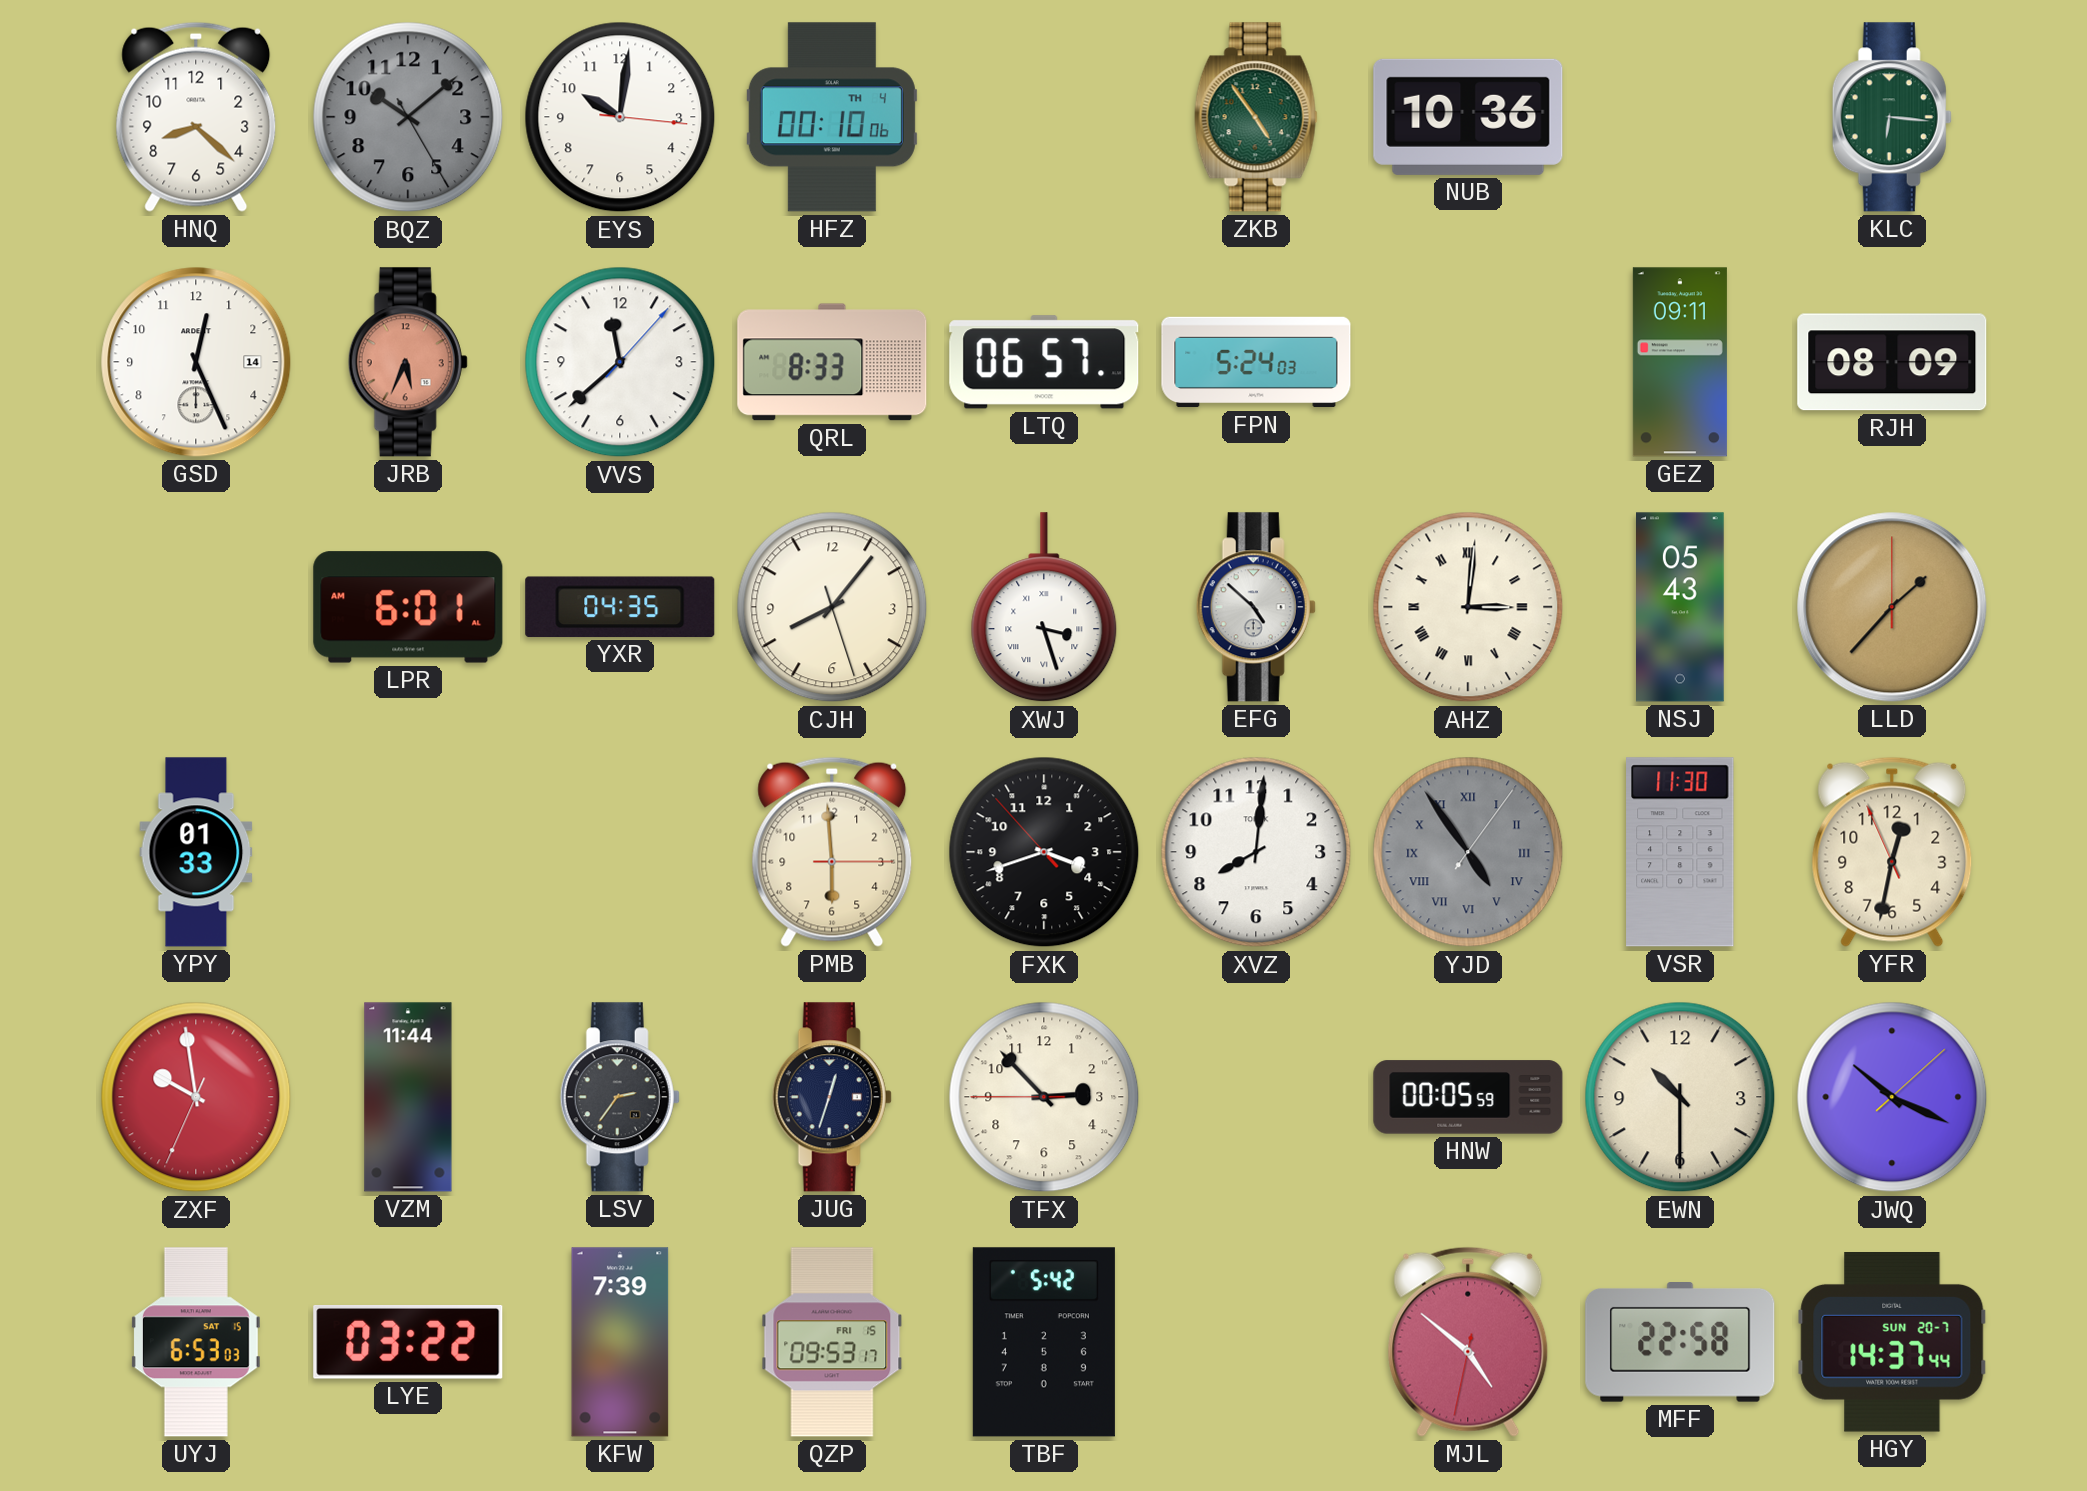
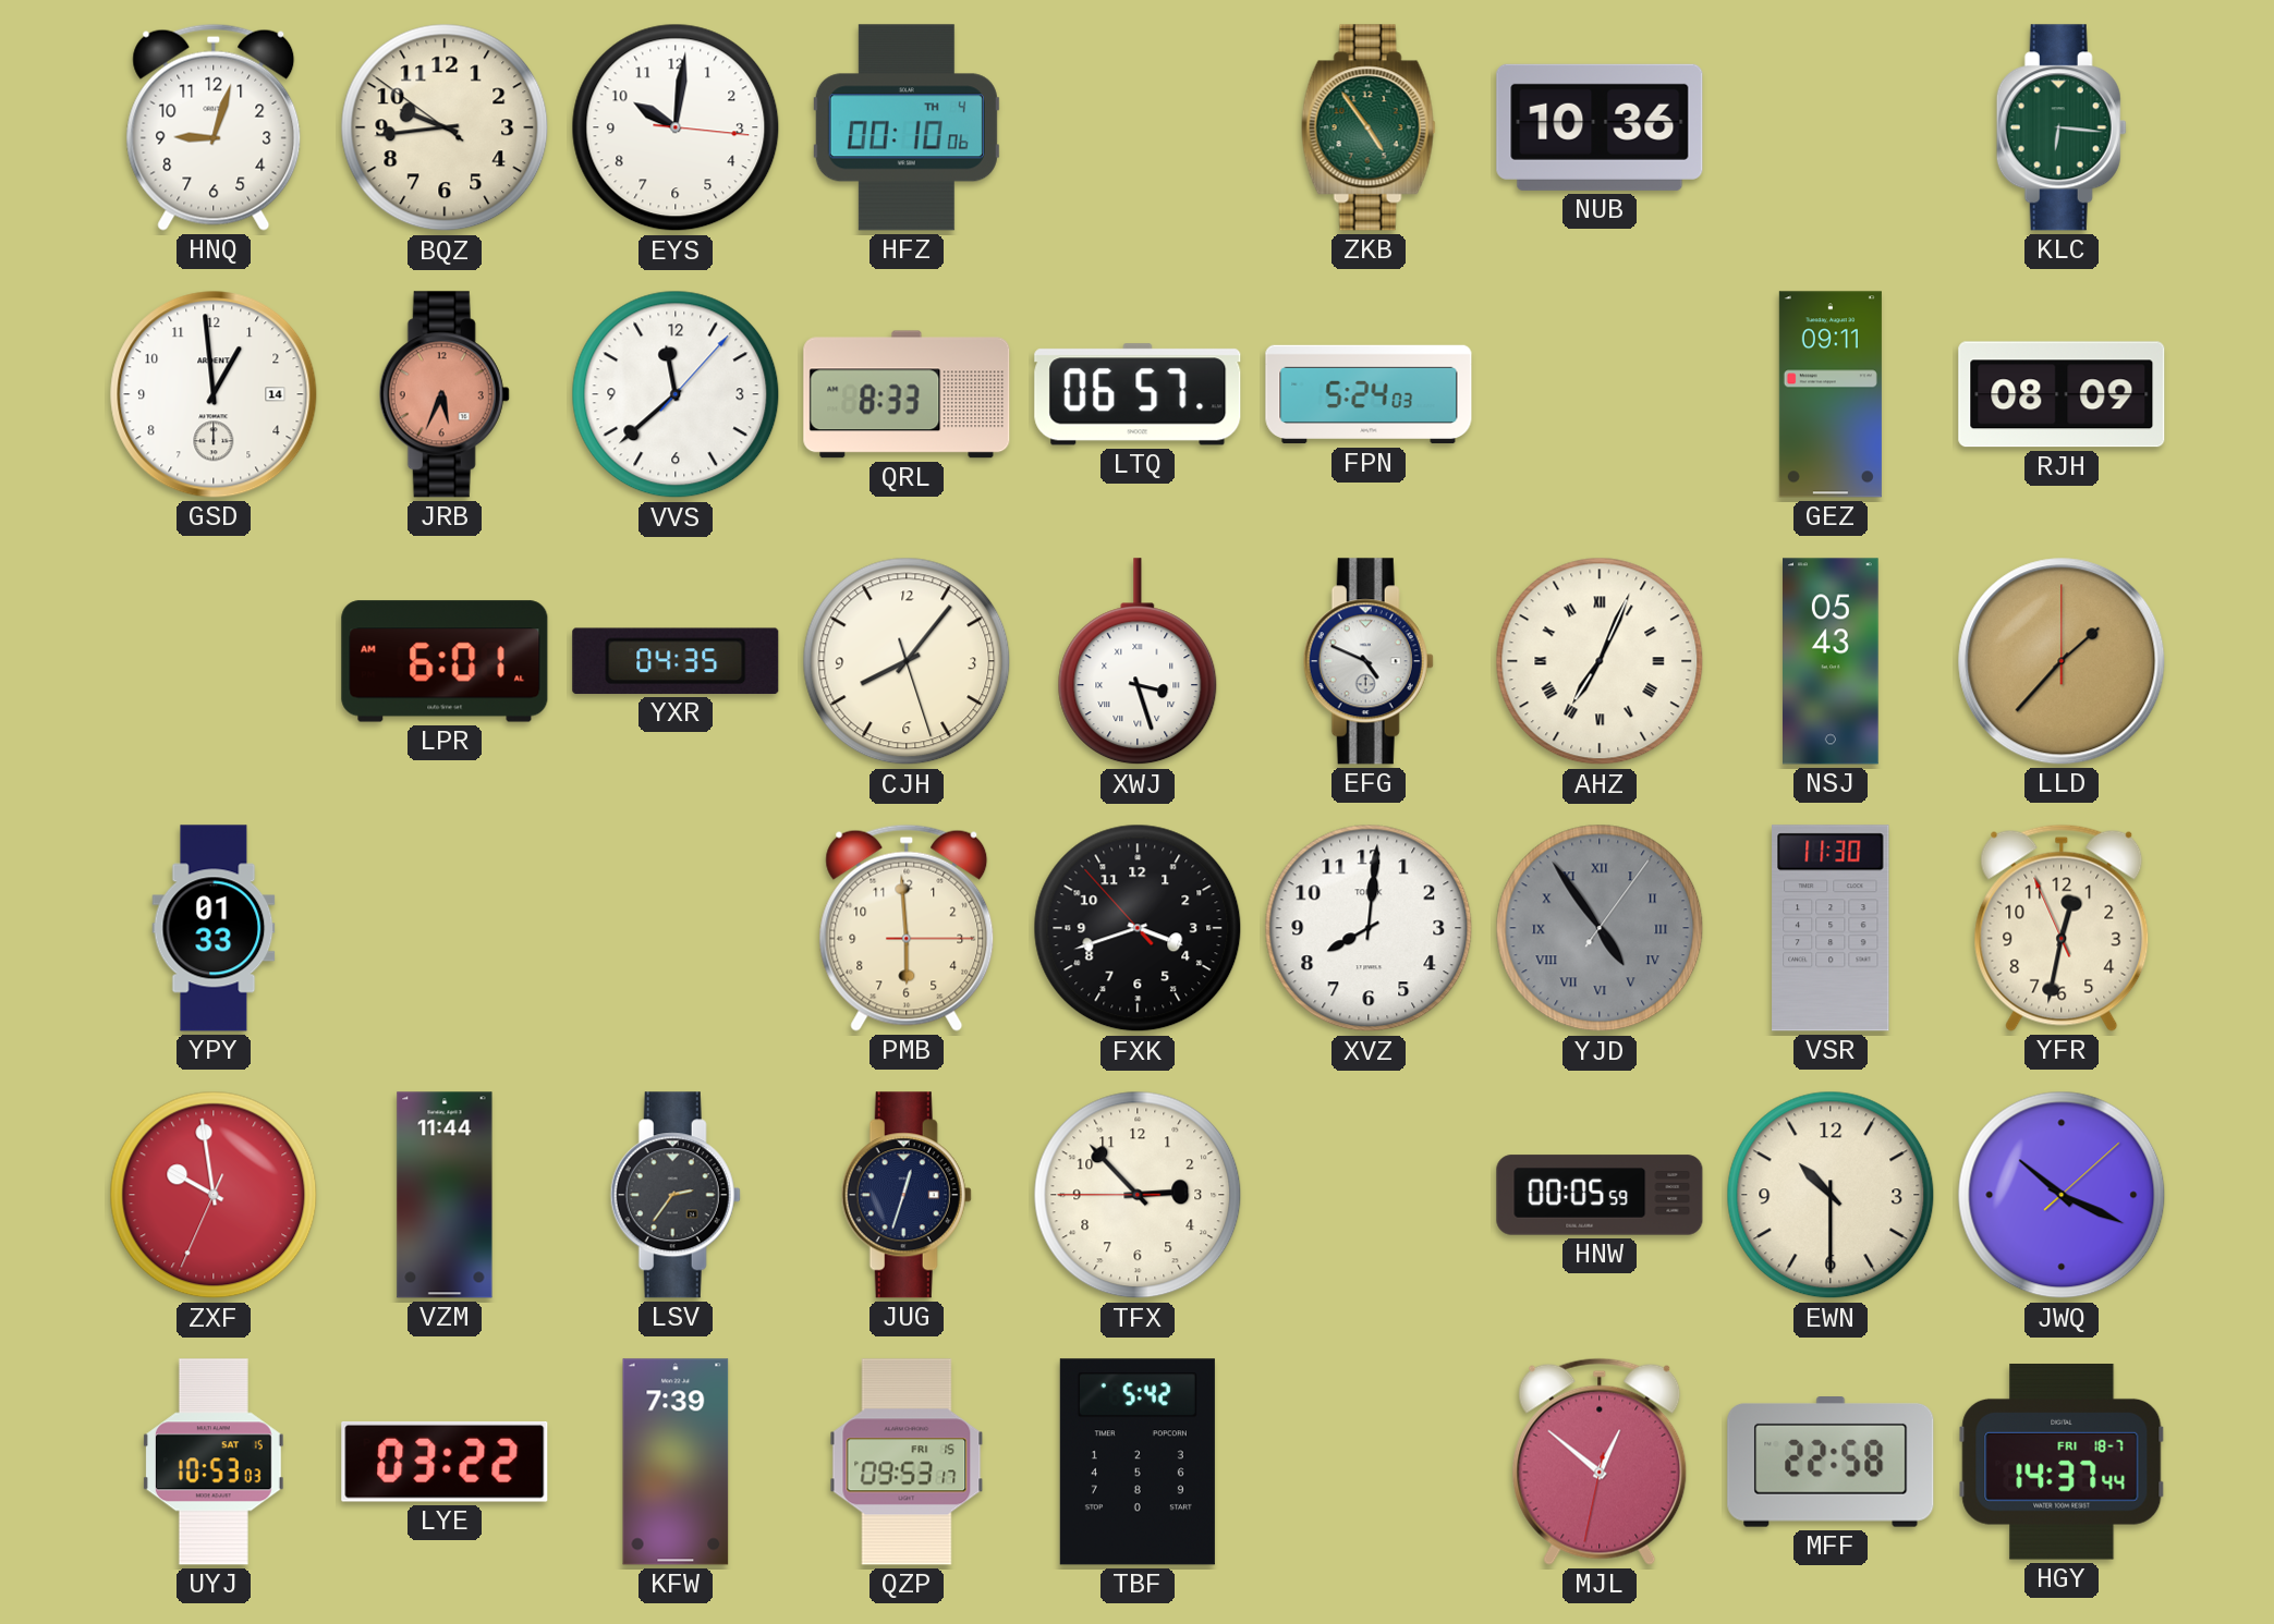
HNQ: 8:22 -> 9:03 (214, 127)
BQZ: 10:08 -> 9:43 (445, 127)
BQZ dial: grey -> cream (445, 127)
GSD: 12:26 -> 12:59 (214, 394)
EFG: 4:52 -> 4:49 (1369, 661)
AHZ: 3:01 -> 7:04 (1600, 661)
UYJ: 6:53 -> 10:53 (214, 1462)
MJL: 4:51 -> 12:51 (1600, 1462)
HGY date: SUN 20-7 -> FRI 18-7 (2062, 1463)
